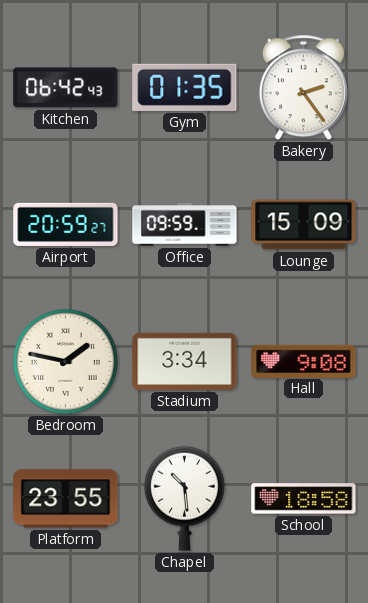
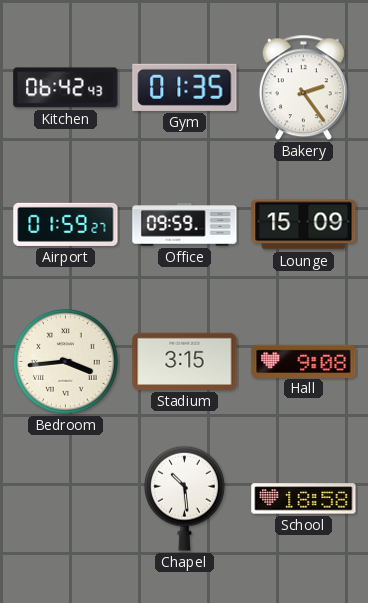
Airport: 20:59 -> 01:59 (66, 224)
Bedroom: 1:47 -> 3:44 (65, 361)
Stadium: 3:34 -> 3:15 (185, 361)
Platform: 23:55 -> none (66, 499)
